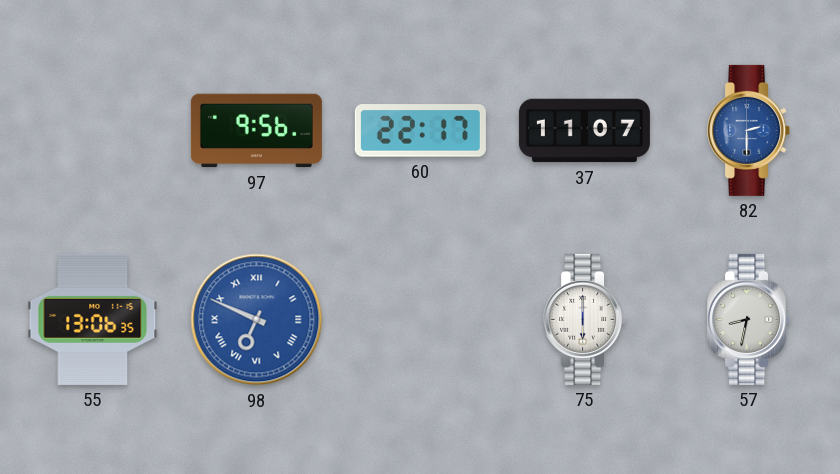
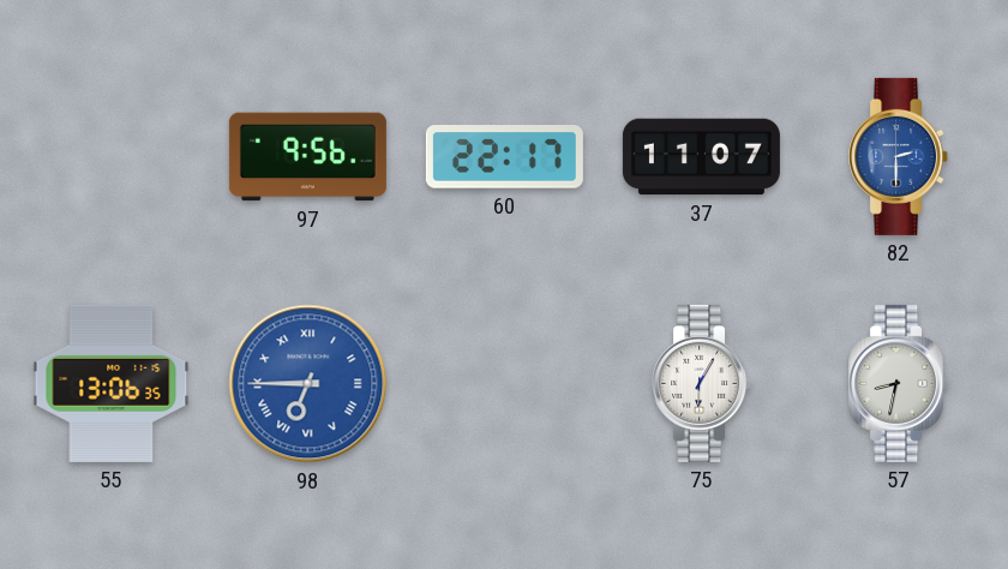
98: 6:49 -> 6:45 (308, 384)
75: 6:00 -> 6:05 (702, 383)
